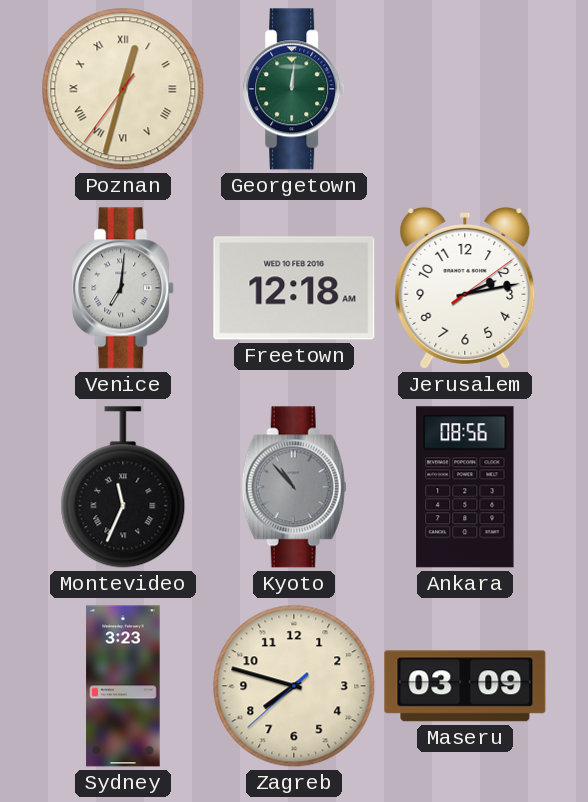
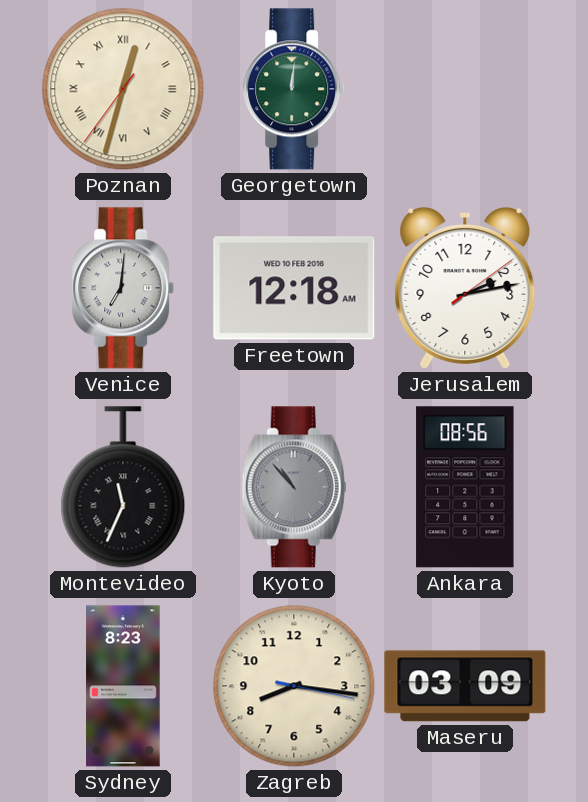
Sydney: 3:23 -> 8:23 (123, 686)
Zagreb: 7:47 -> 8:16 (294, 686)
